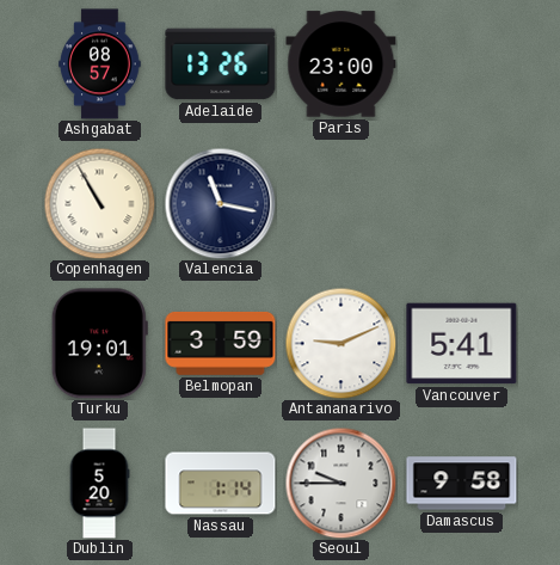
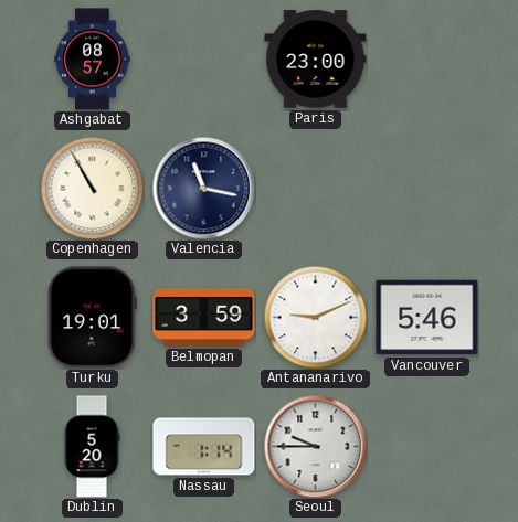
Adelaide: 13:26 -> none (221, 65)
Vancouver: 5:41 -> 5:46 (427, 318)
Damascus: 9:58 -> none (462, 484)
